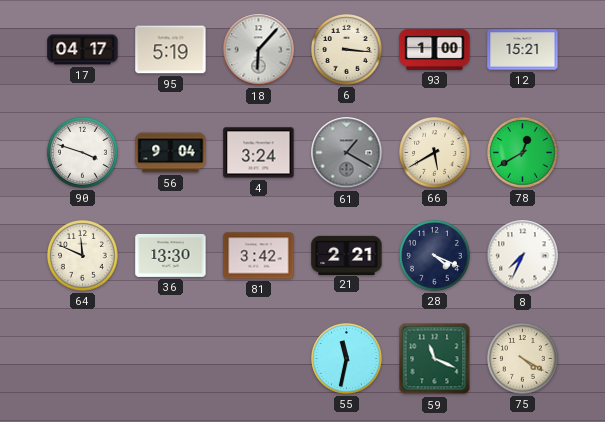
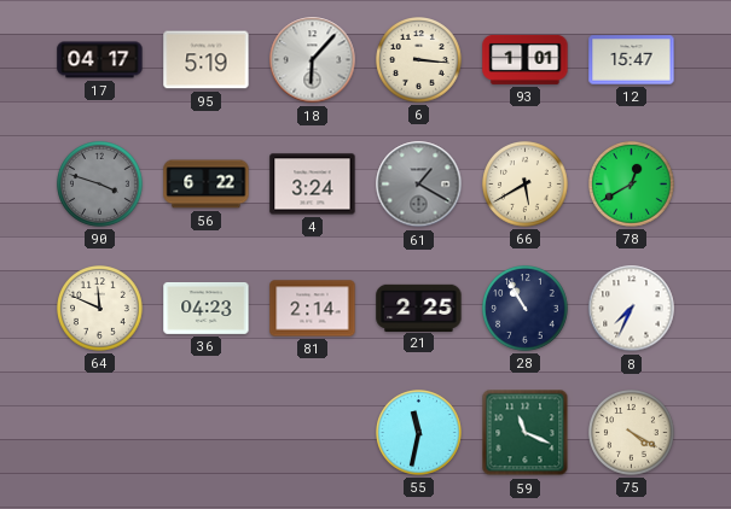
93: 1:00 -> 1:01 (526, 59)
12: 15:21 -> 15:47 (632, 60)
90 dial: white -> grey (100, 185)
56: 9:04 -> 6:22 (207, 185)
36: 13:30 -> 04:23 (207, 308)
81: 3:42 -> 2:14 (313, 309)
21: 2:21 -> 2:25 (419, 308)
28: 4:19 -> 10:55 (526, 309)
